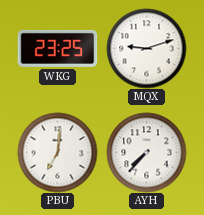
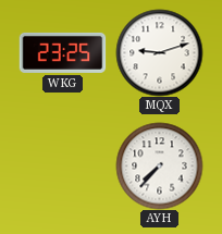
PBU: 7:01 -> none (57, 152)
